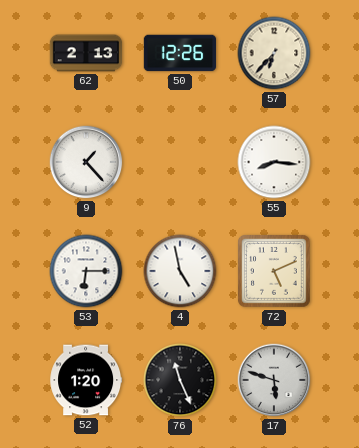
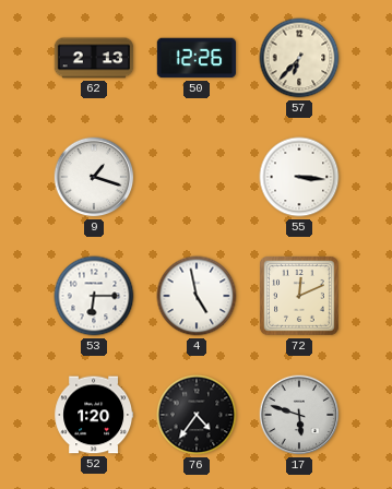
9: 1:23 -> 1:18 (94, 177)
55: 8:16 -> 3:16 (299, 177)
72: 5:11 -> 12:11 (300, 297)
76: 11:26 -> 4:36 (197, 415)
